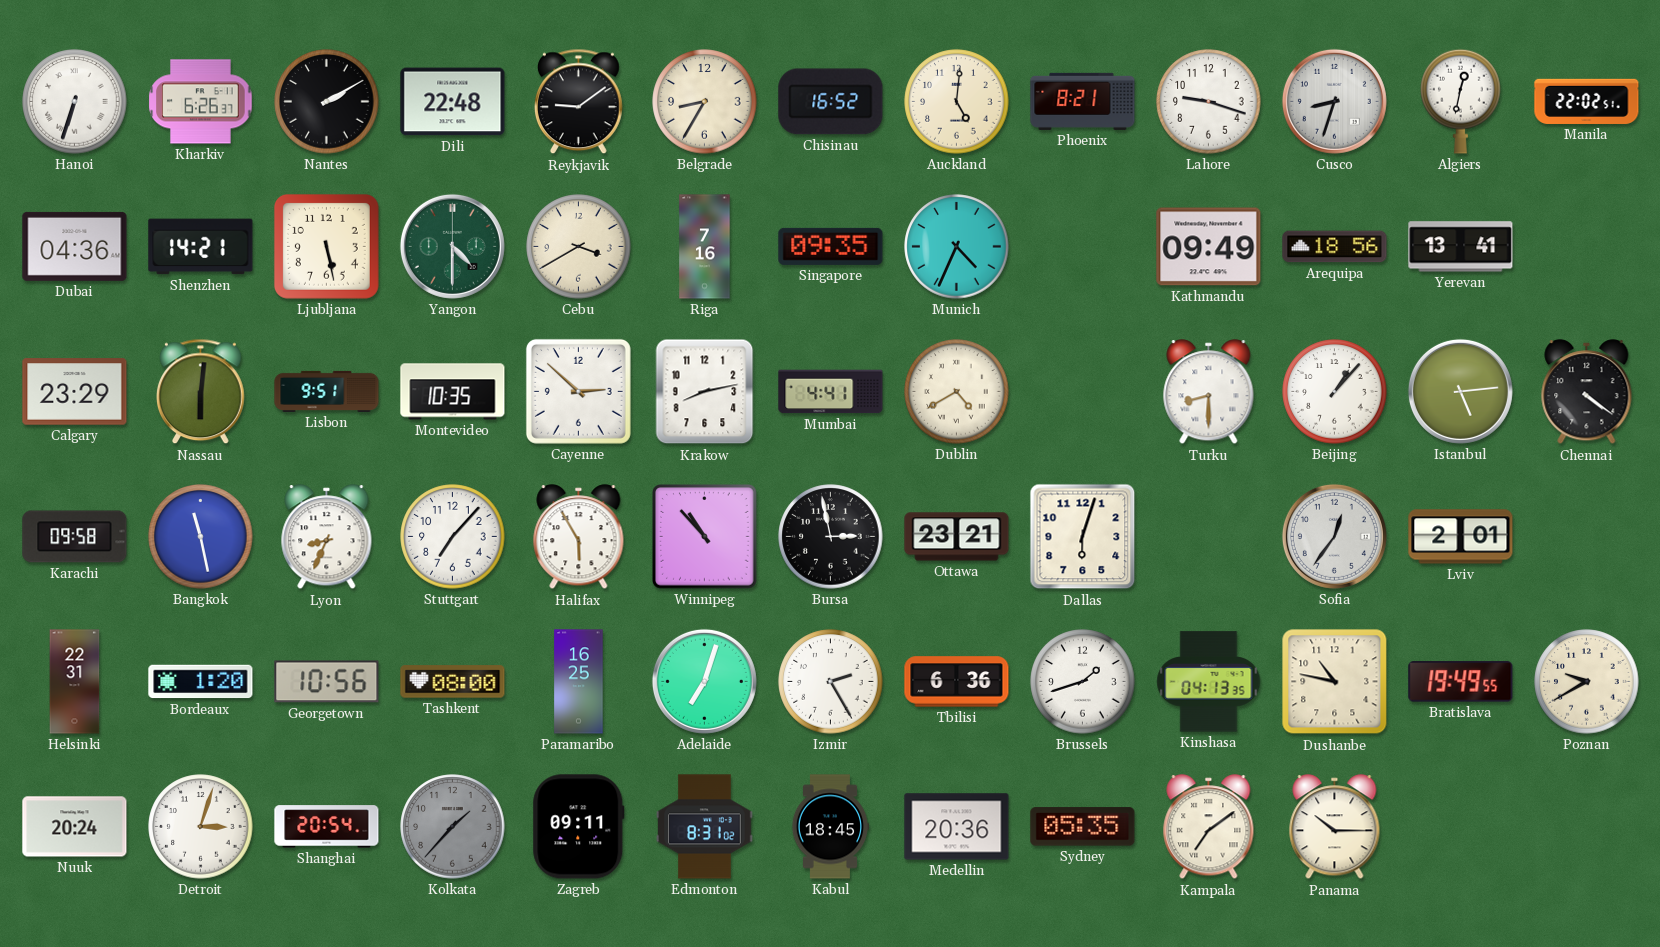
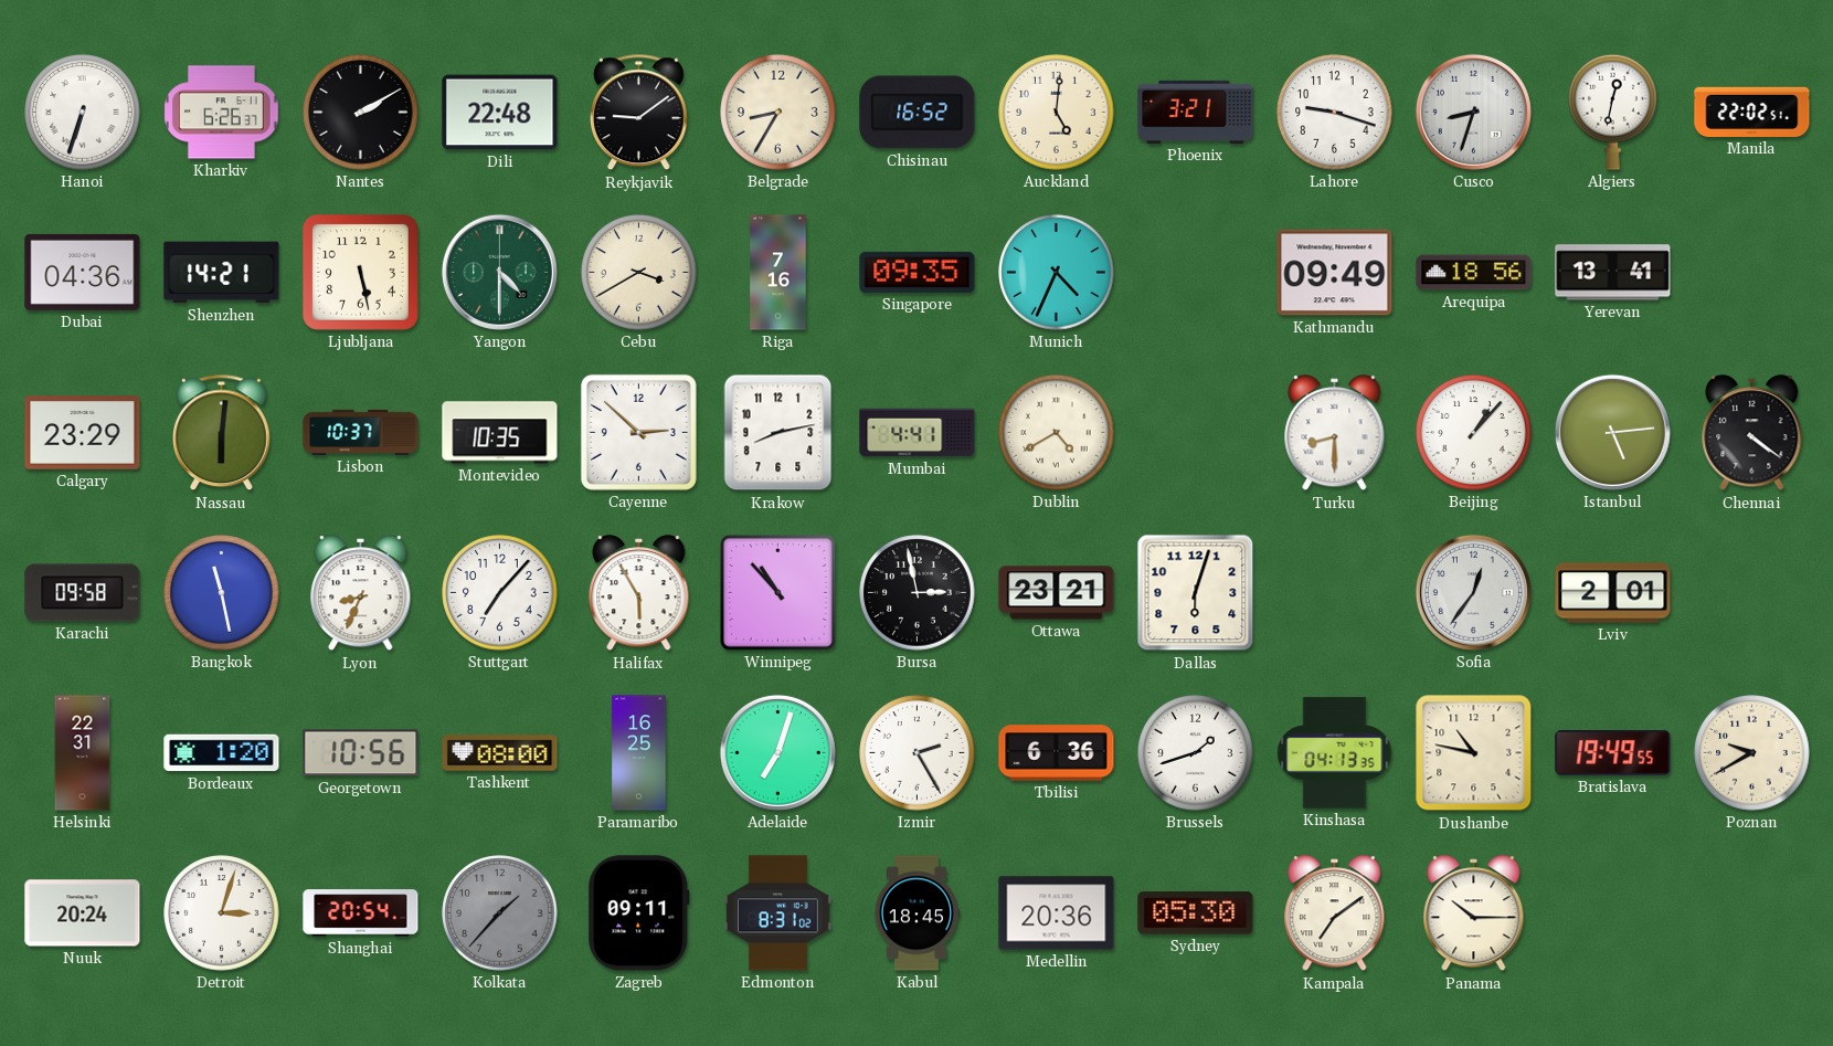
Phoenix: 8:21 -> 3:21 (1196, 112)
Lisbon: 9:51 -> 10:37 (361, 432)
Sydney: 05:35 -> 05:30 (1196, 913)
